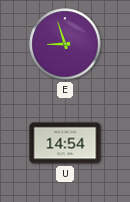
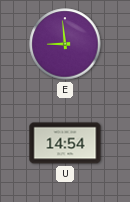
E: 8:57 -> 8:59 (65, 44)
